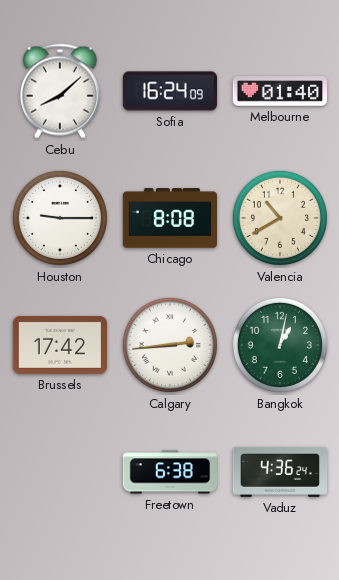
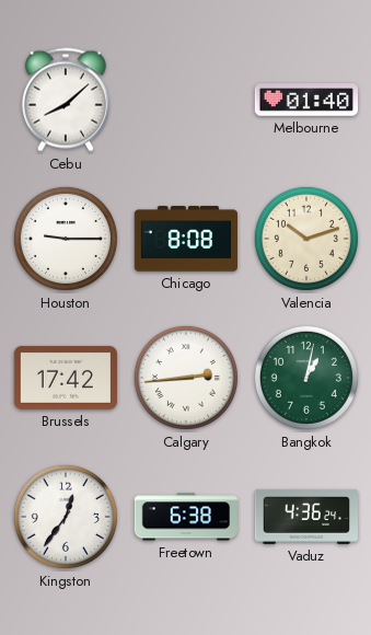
Sofia: 16:24 -> none (169, 91)
Valencia: 10:40 -> 10:12 (306, 239)
Kingston: none -> 12:36 (66, 517)
